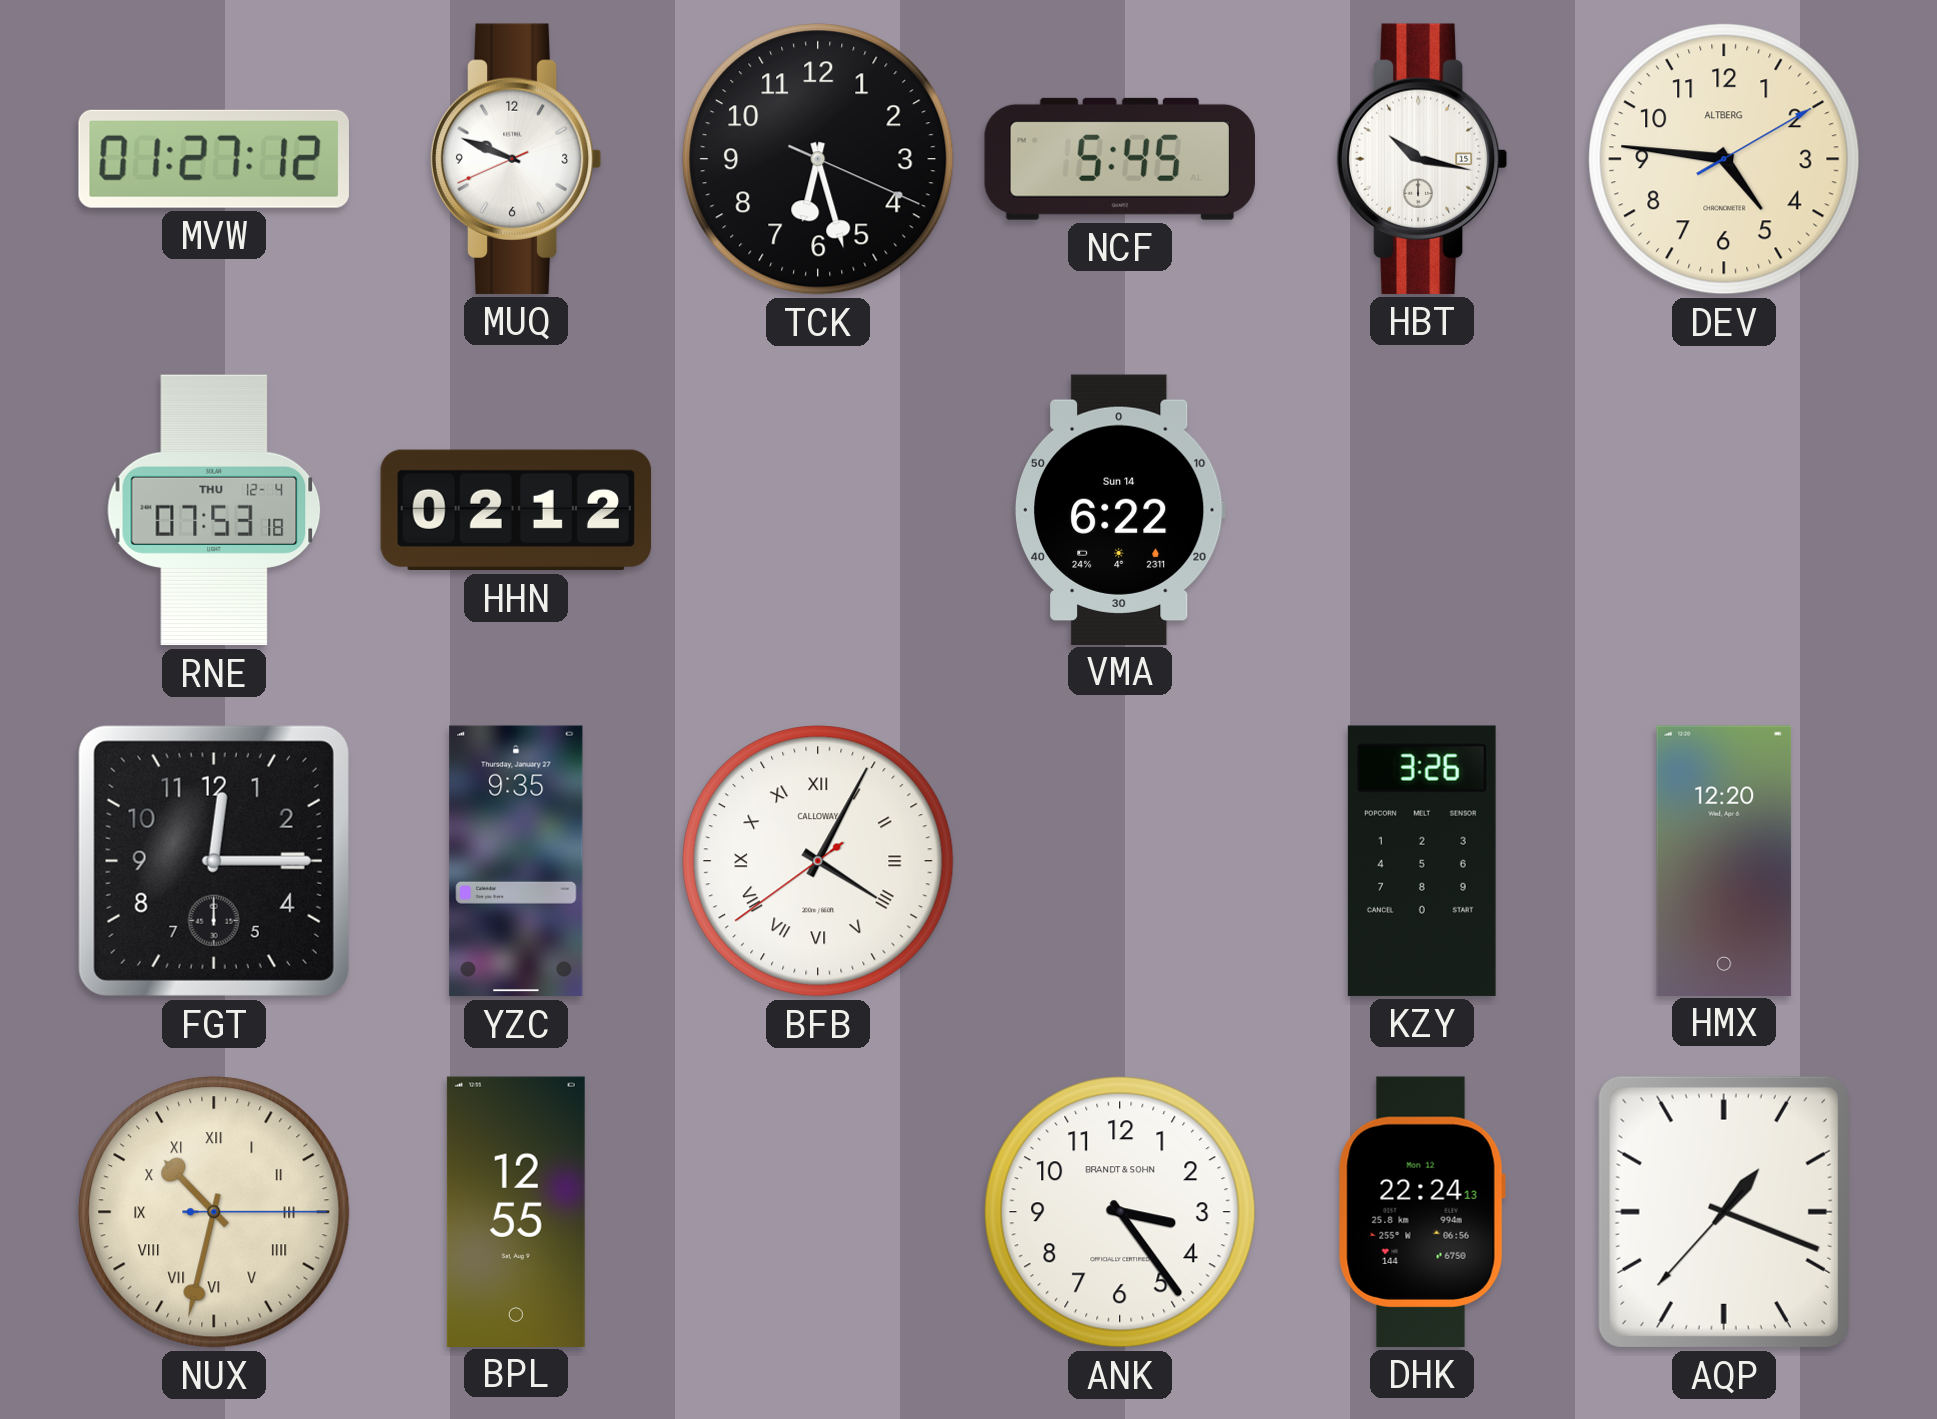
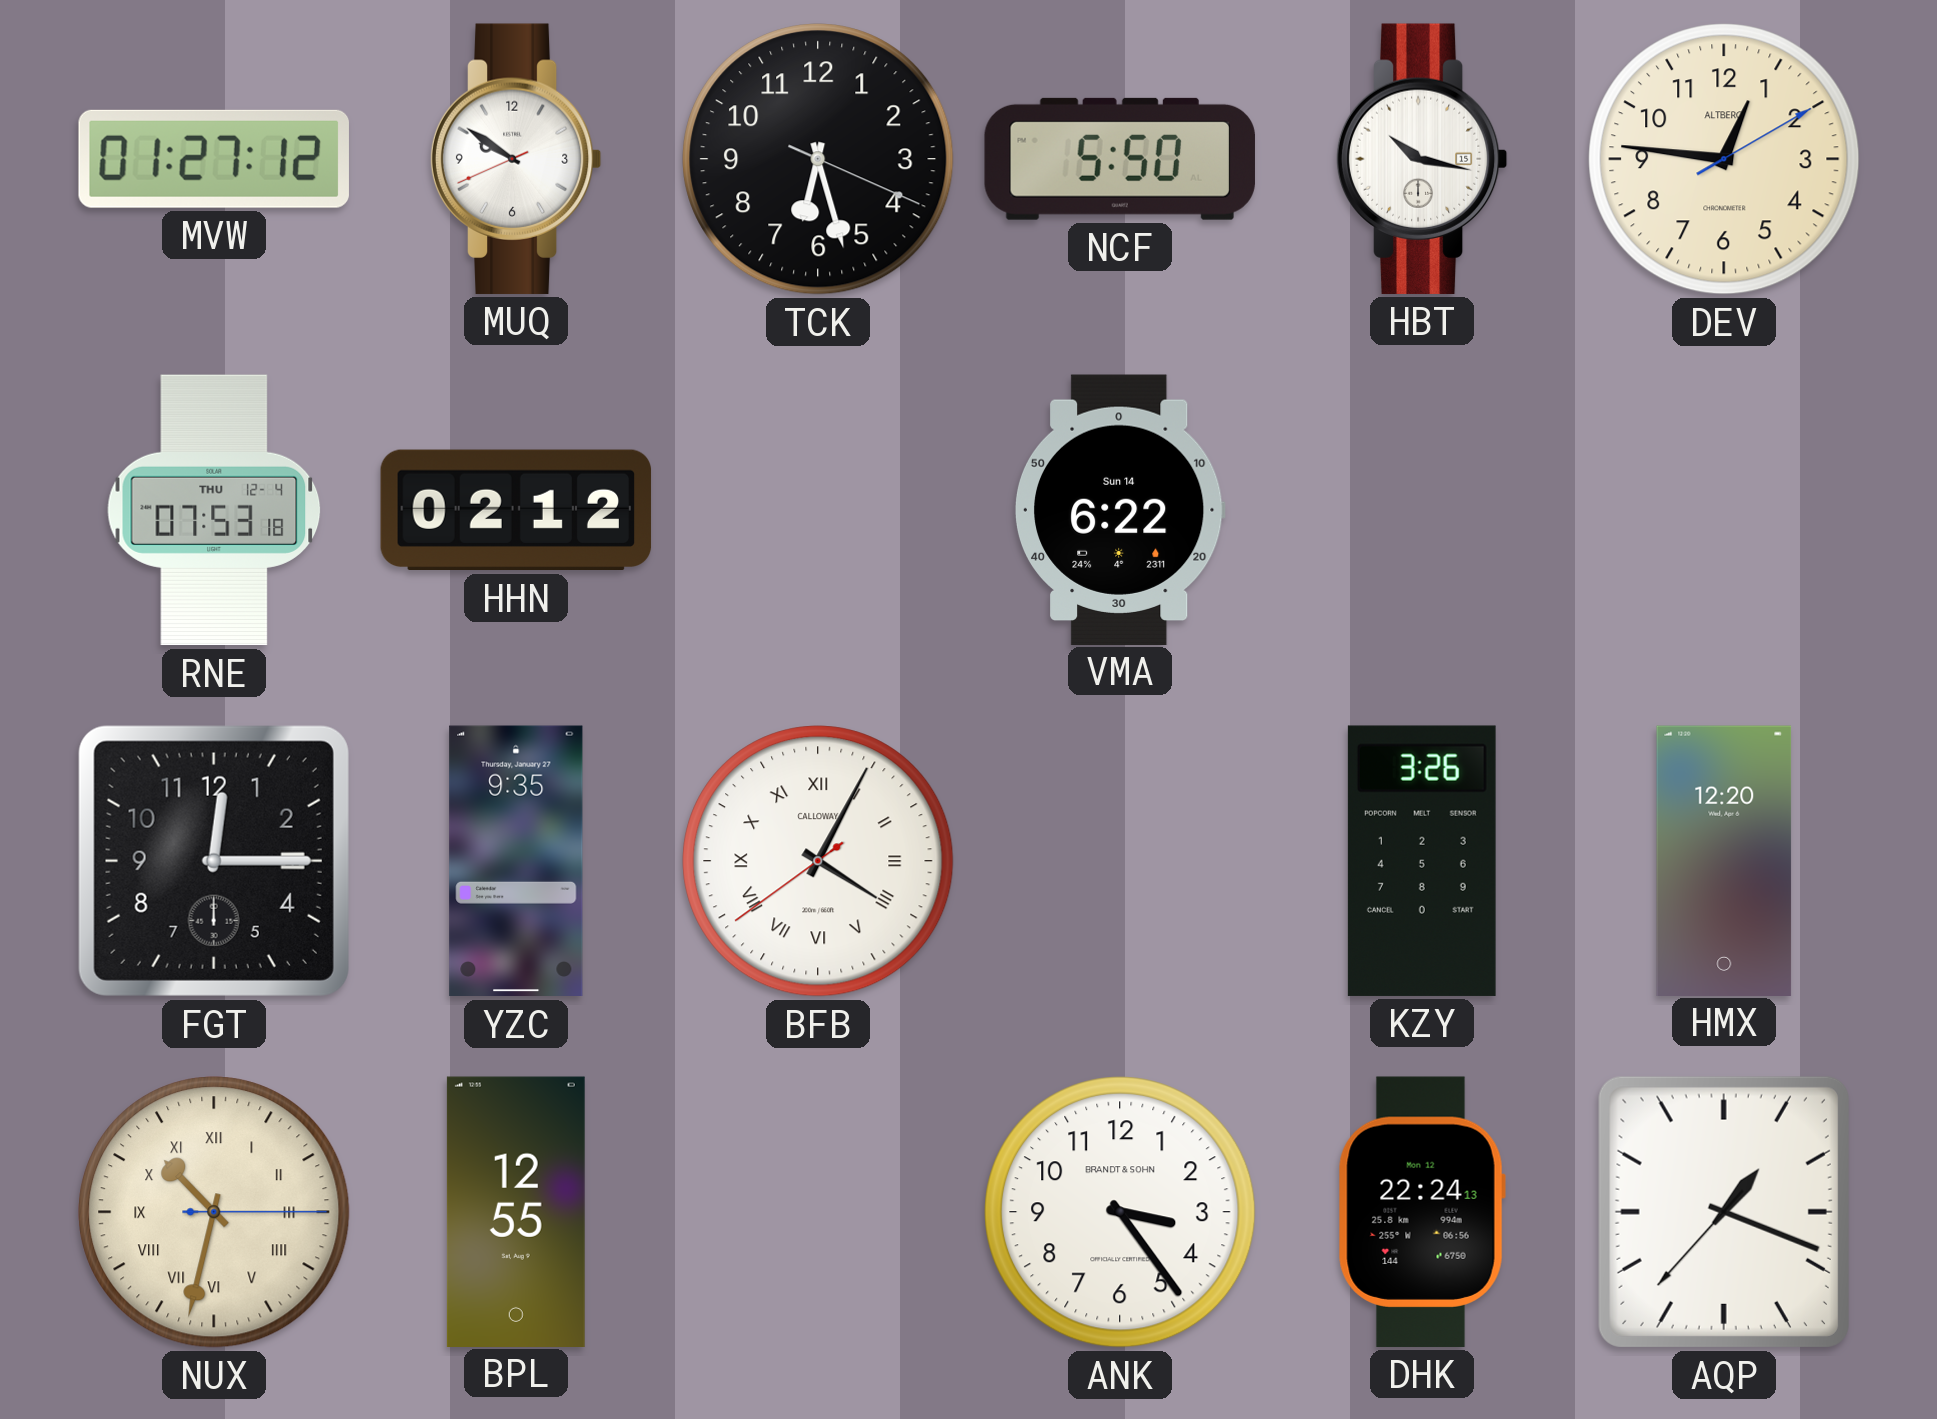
MUQ: 9:48 -> 9:50 (516, 159)
NCF: 5:45 -> 5:50 (1120, 159)
DEV: 4:46 -> 12:46 (1724, 159)
